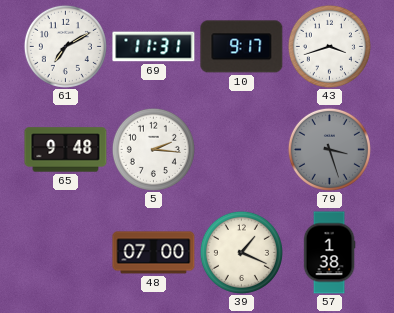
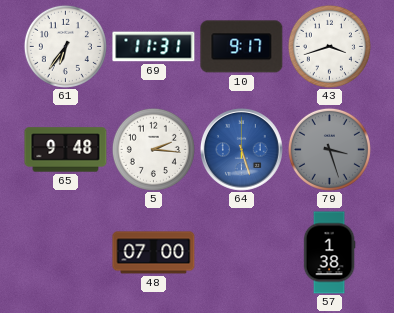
61: 7:10 -> 6:36 (65, 46)
64: none -> 5:27 (241, 149)
39: 1:19 -> none (241, 252)
